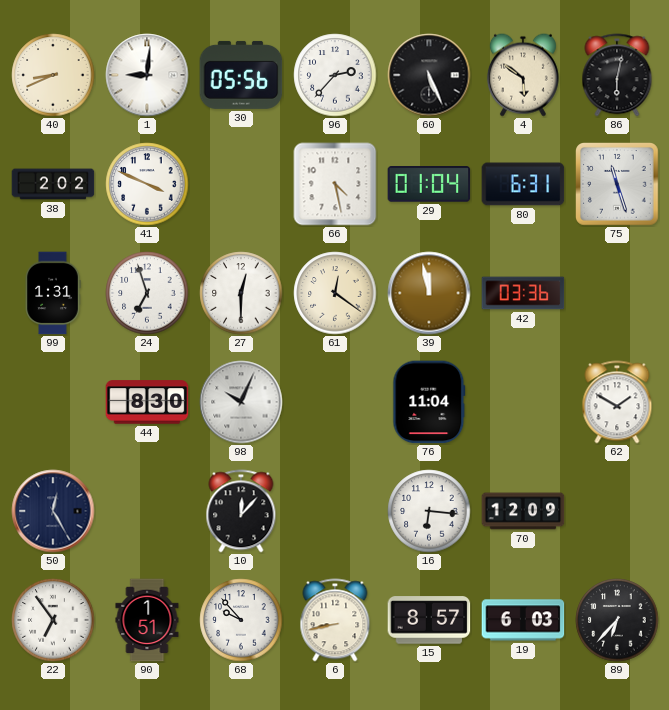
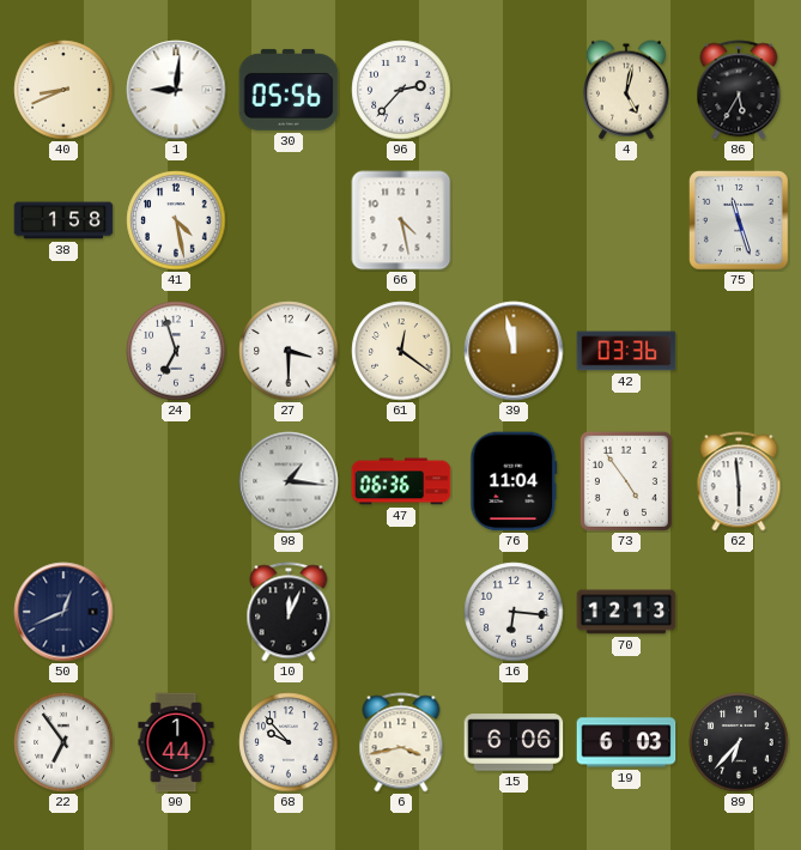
60: 5:26 -> none (429, 75)
4: 5:51 -> 5:02 (626, 90)
86: 6:02 -> 5:35 (739, 90)
38: 2:02 -> 1:58 (63, 220)
41: 3:49 -> 4:28 (176, 220)
29: 01:04 -> none (429, 184)
80: 6:31 -> none (523, 184)
99: 1:31 -> none (53, 293)
27: 12:30 -> 3:30 (289, 351)
44: 8:30 -> none (147, 402)
98: 10:04 -> 1:16 (289, 481)
47: none -> 06:36 (401, 481)
73: none -> 4:54 (626, 481)
62: 1:50 -> 5:59 (739, 481)
50: 12:25 -> 12:41 (63, 612)
10: 12:07 -> 12:04 (289, 612)
70: 12:09 -> 12:13 (626, 612)
90: 1:51 -> 1:44 (176, 742)
6: 8:43 -> 3:43 (401, 742)
15: 8:57 -> 6:06 (514, 742)
